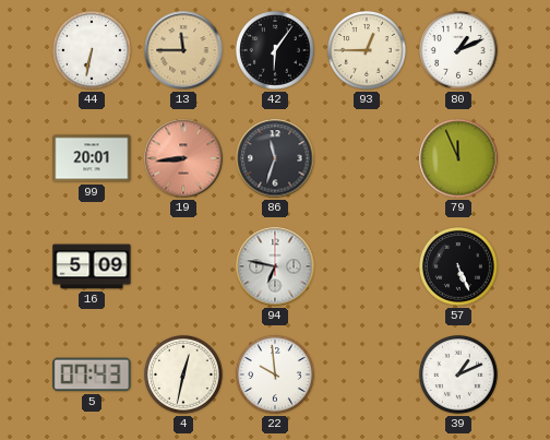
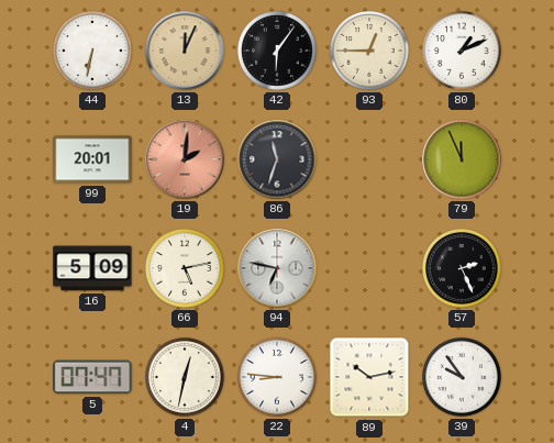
13: 11:45 -> 12:04 (185, 51)
19: 8:44 -> 2:01 (185, 159)
66: none -> 5:13 (186, 269)
57: 5:26 -> 2:26 (463, 269)
5: 07:43 -> 07:47 (92, 377)
22: 9:59 -> 8:46 (278, 378)
89: none -> 10:13 (369, 377)
39: 1:11 -> 9:54 (463, 378)
